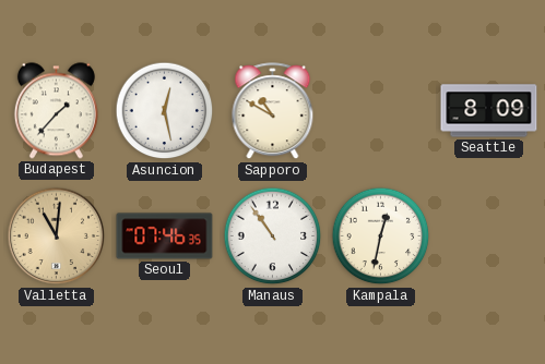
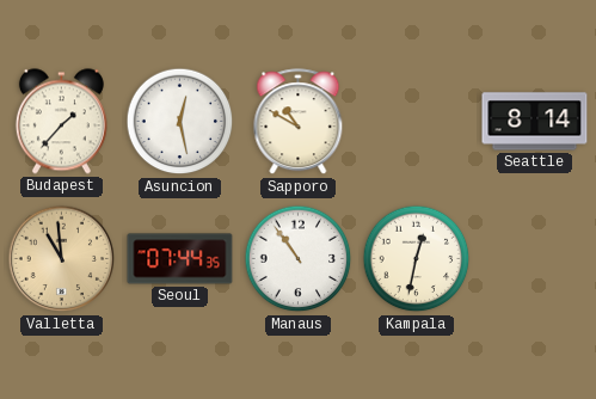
Seattle: 8:09 -> 8:14 (535, 122)
Valletta: 11:01 -> 10:59 (62, 259)
Seoul: 07:46 -> 07:44 (180, 259)
